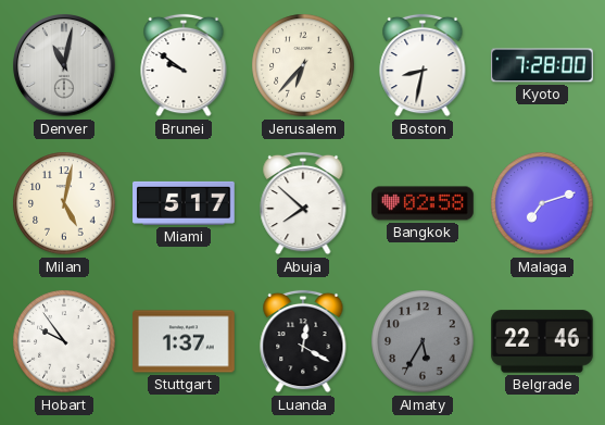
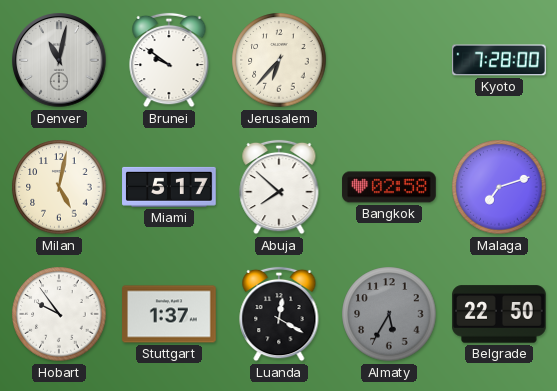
Boston: 8:32 -> none (423, 65)
Belgrade: 22:46 -> 22:50 (499, 314)
